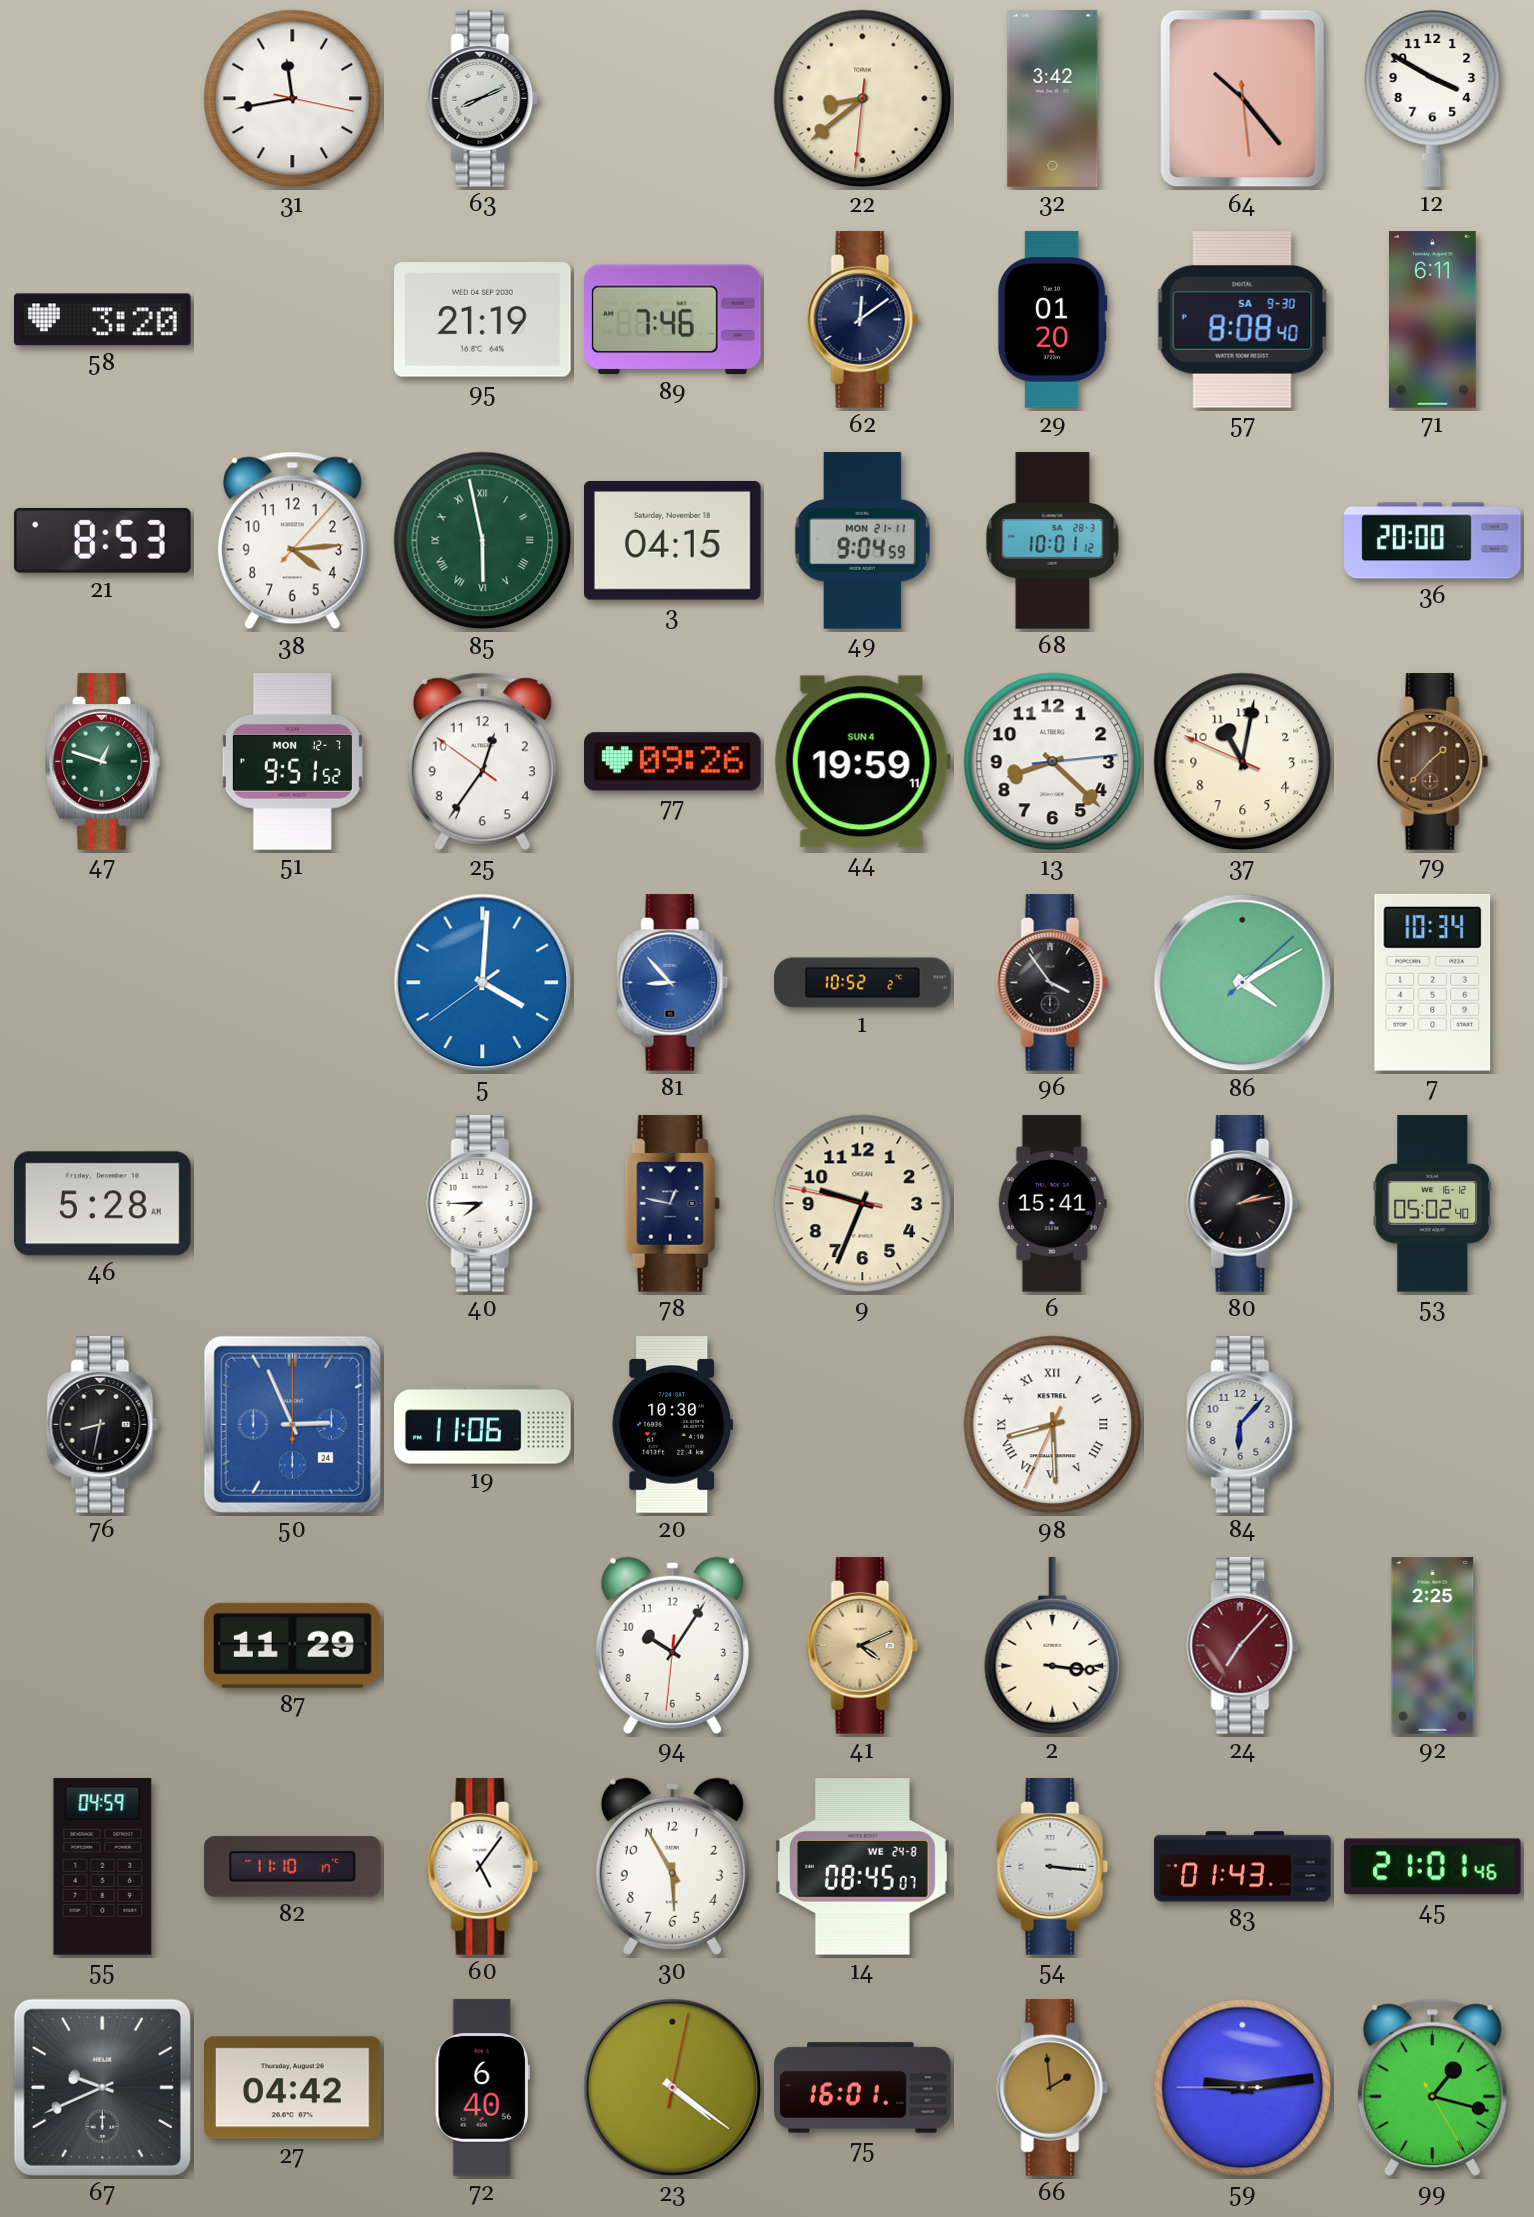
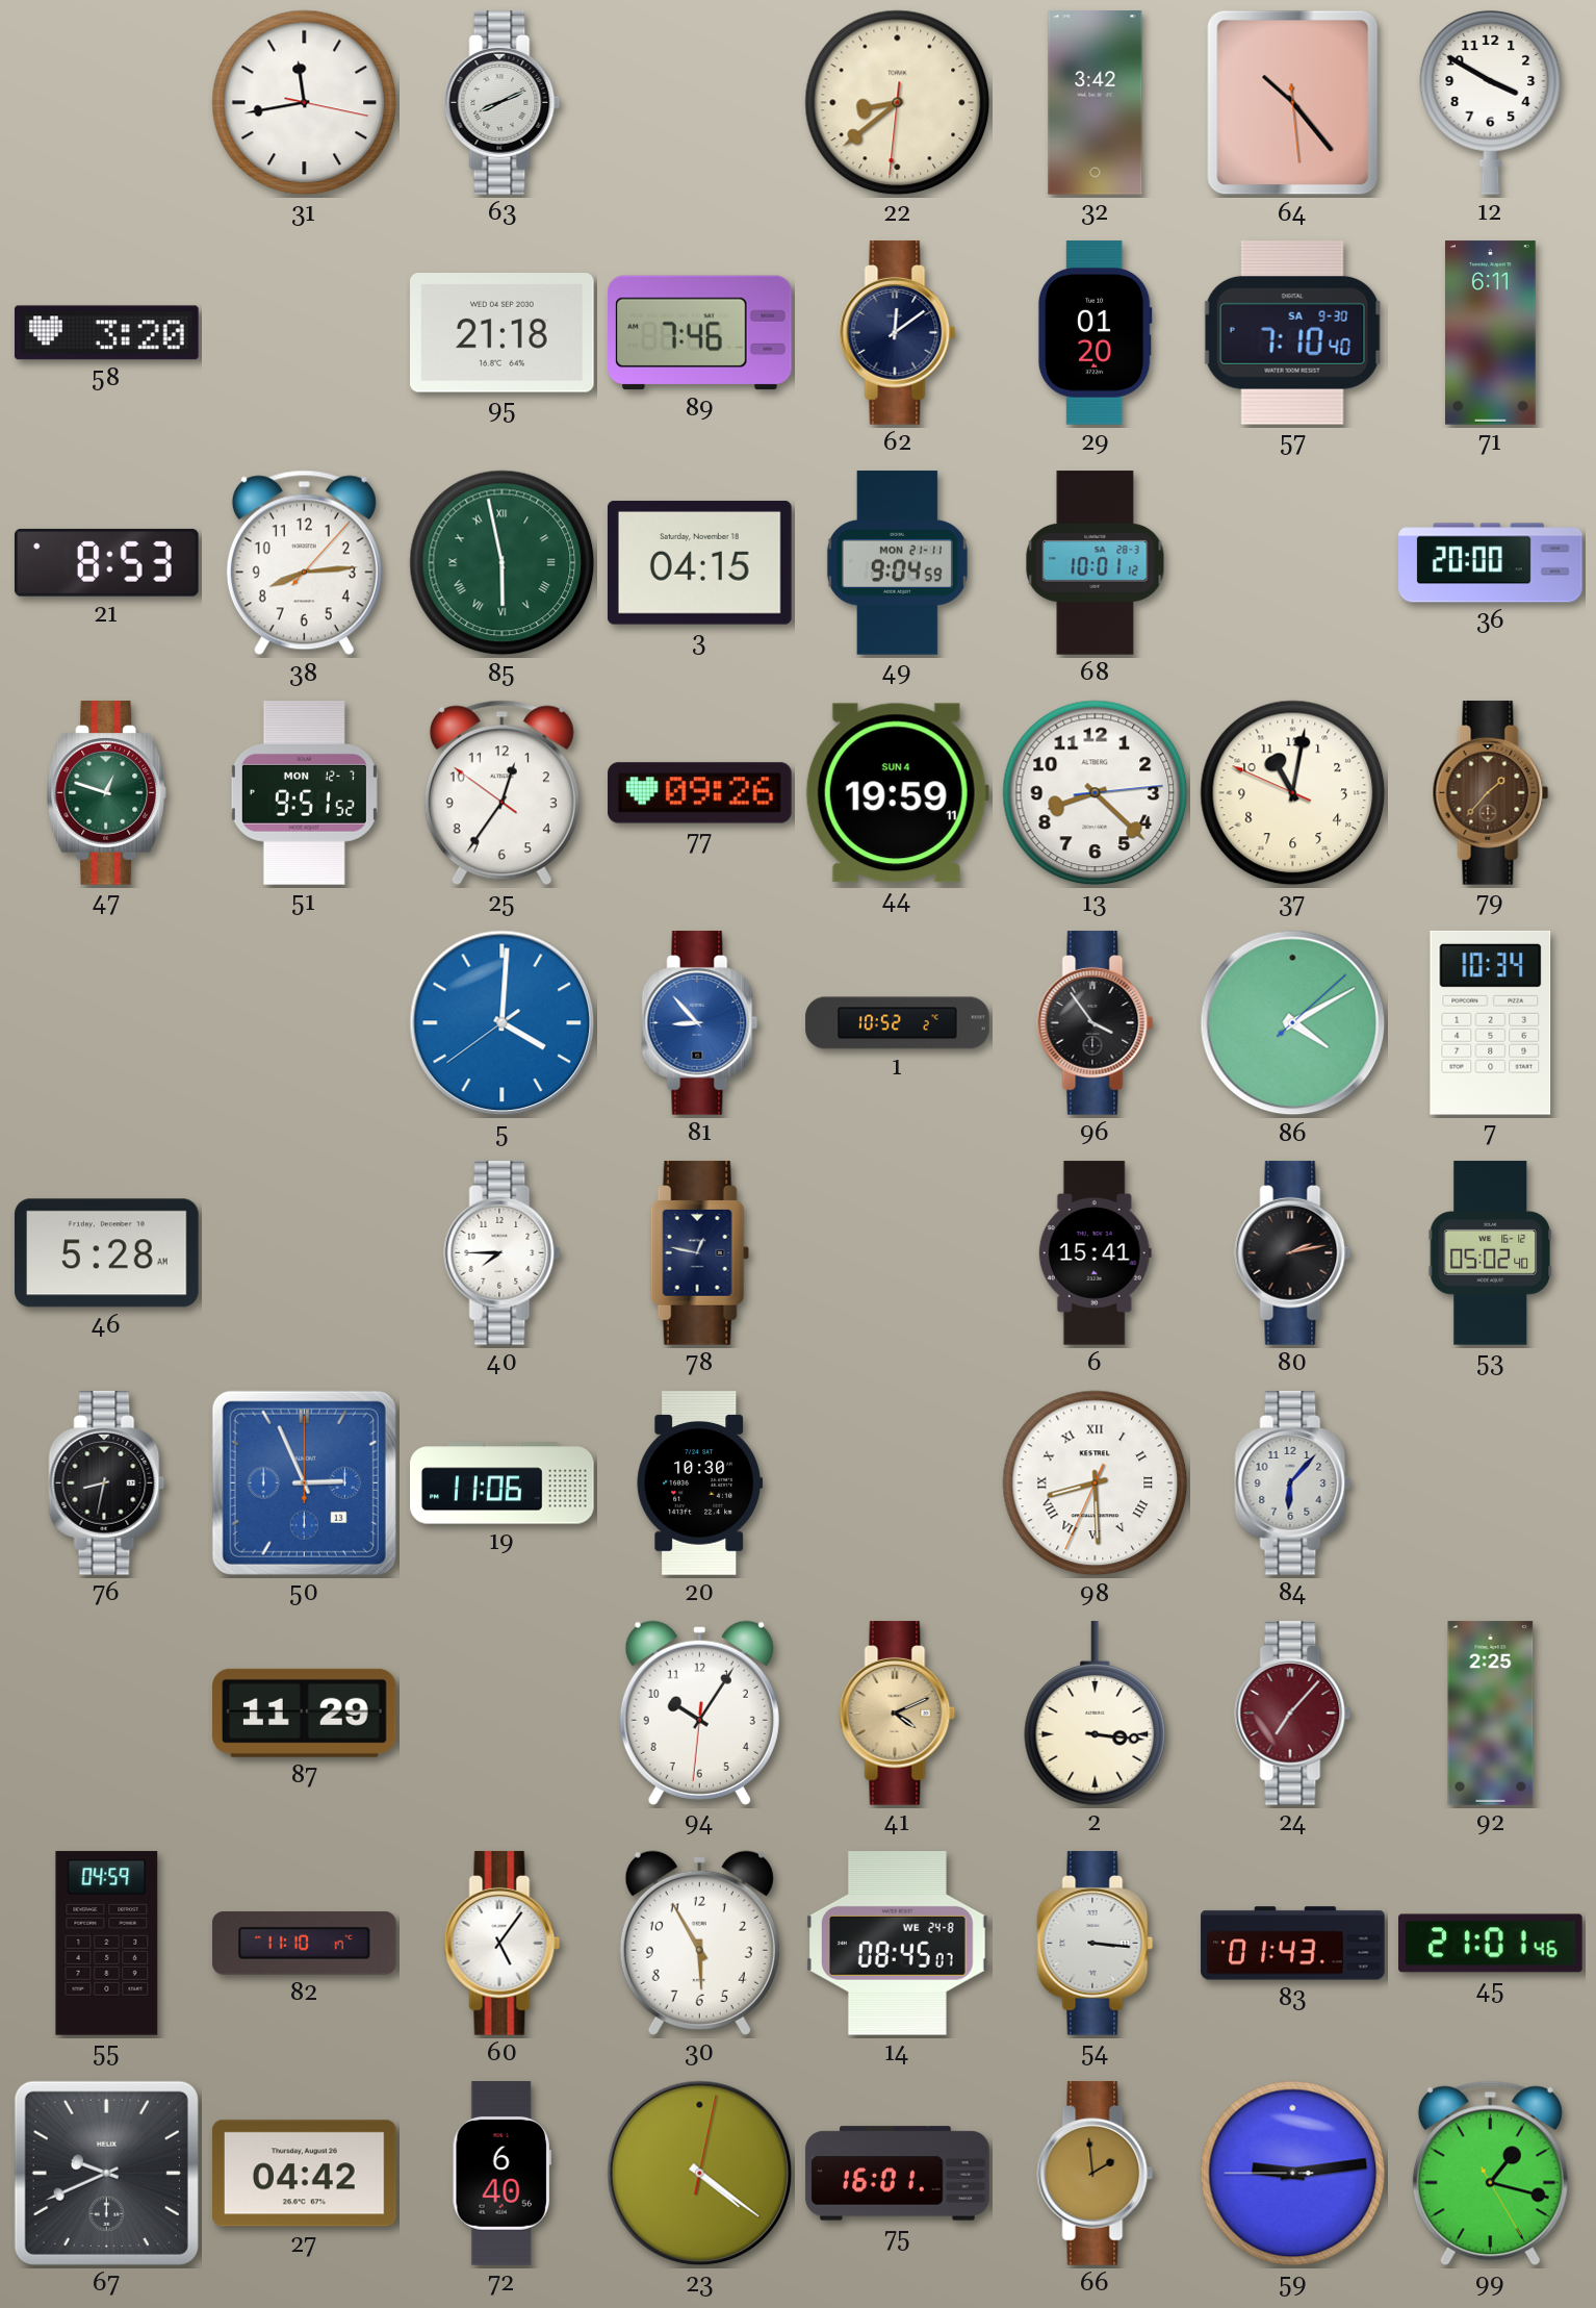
95: 21:19 -> 21:18 (503, 333)
57: 8:08 -> 7:10 (1293, 332)
38: 4:14 -> 8:14 (304, 563)
9: 9:33 -> none (863, 1204)
50 date: 24 -> 13 (304, 1482)
